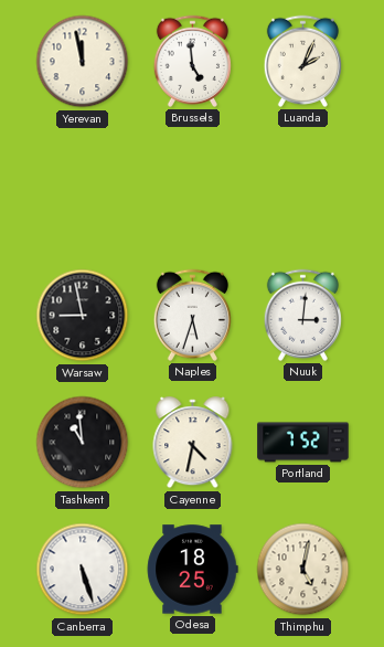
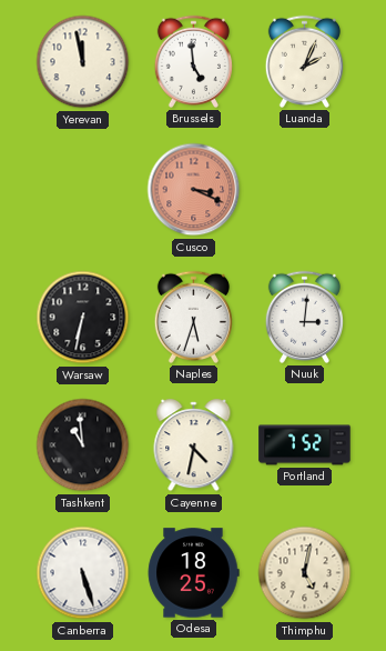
Cusco: none -> 3:19 (194, 190)
Warsaw: 8:58 -> 6:32 (83, 318)
